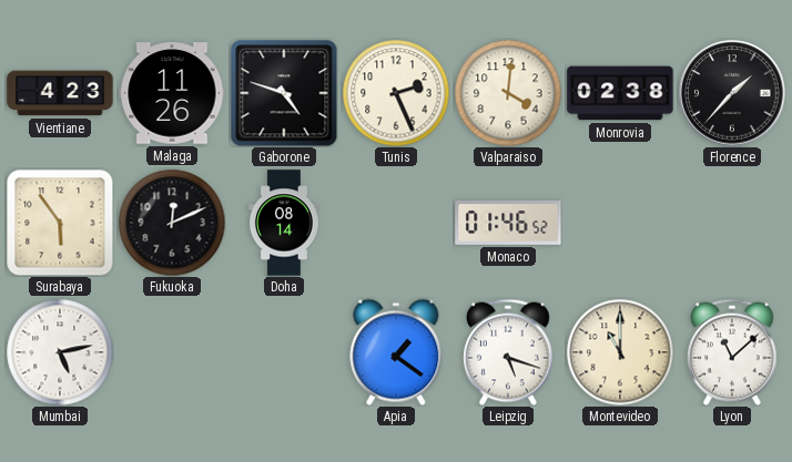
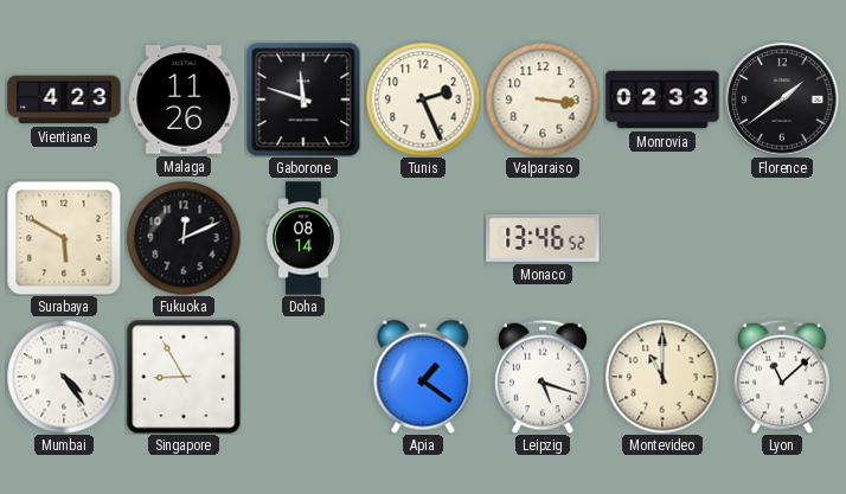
Gaborone: 4:48 -> 11:48 (303, 100)
Valparaiso: 4:01 -> 3:16 (543, 100)
Monrovia: 02:38 -> 02:33 (662, 100)
Florence: 1:37 -> 1:39 (782, 100)
Surabaya: 5:54 -> 5:50 (64, 238)
Monaco: 01:46 -> 13:46 (543, 238)
Mumbai: 5:13 -> 4:24 (64, 377)
Singapore: none -> 8:55 (184, 377)
